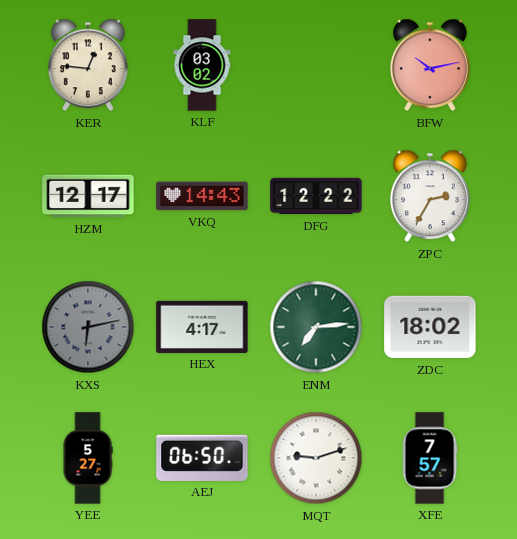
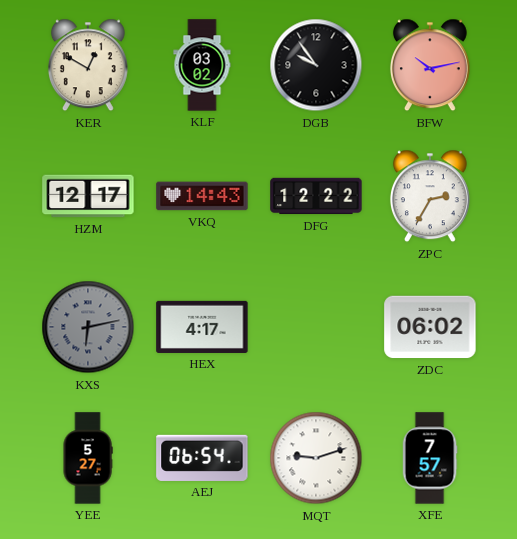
KER: 12:46 -> 12:50 (88, 65)
DGB: none -> 9:54 (316, 65)
ENM: 7:14 -> none (316, 327)
ZDC: 18:02 -> 06:02 (430, 327)
AEJ: 06:50 -> 06:54 (202, 458)
